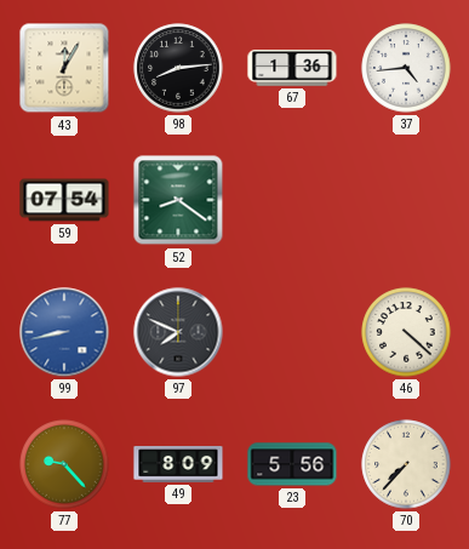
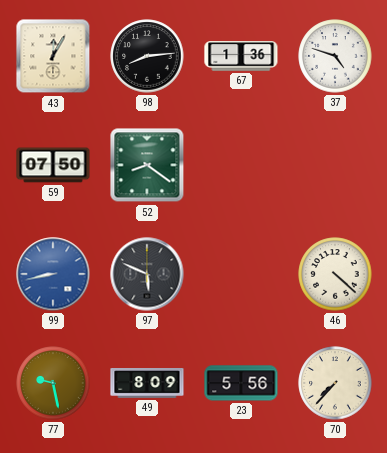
37: 4:44 -> 4:48 (335, 56)
59: 07:54 -> 07:50 (53, 165)
97: 7:49 -> 5:49 (147, 274)
77: 9:23 -> 9:28 (53, 383)
